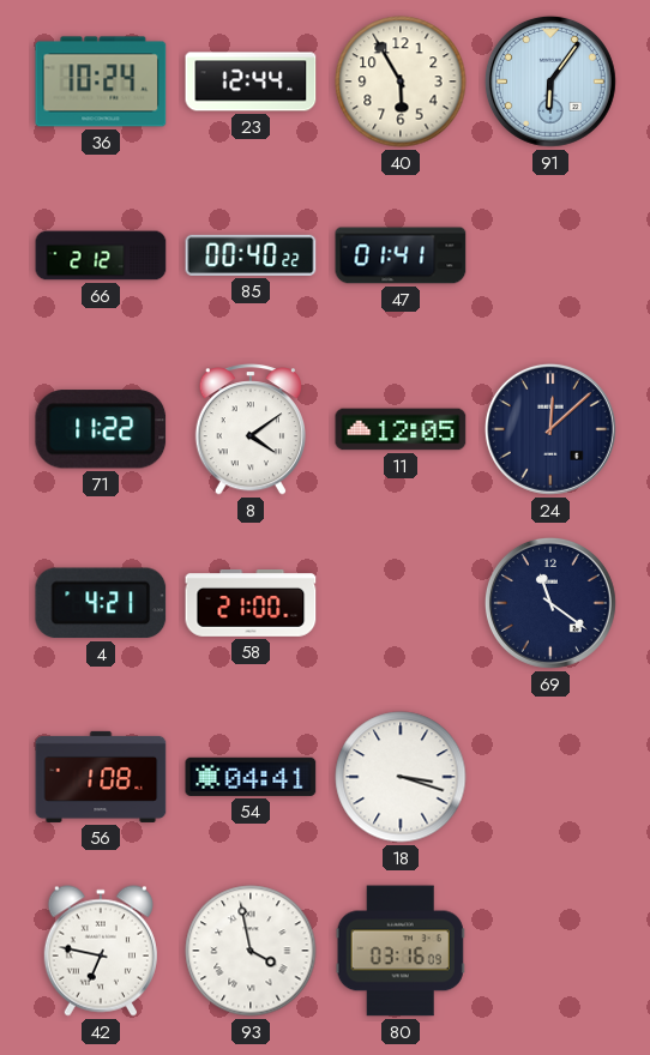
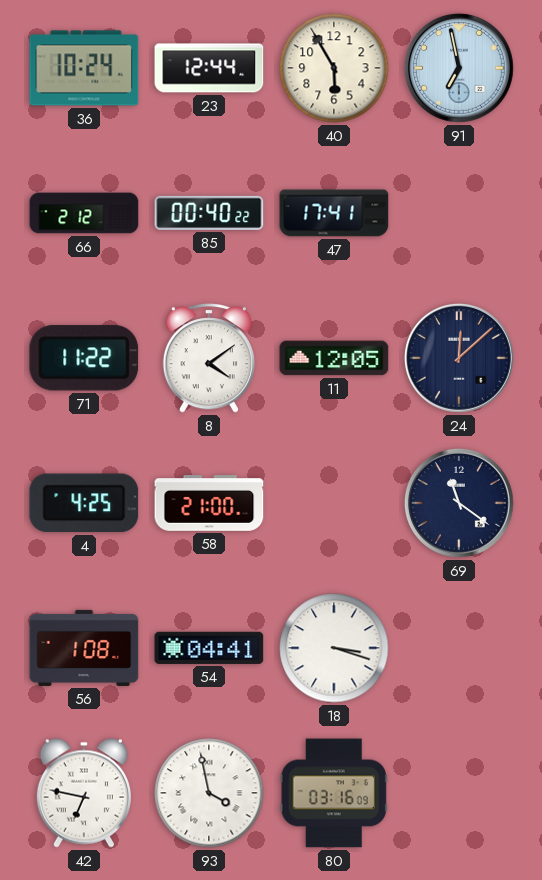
91: 6:06 -> 6:58 (459, 68)
47: 01:41 -> 17:41 (334, 213)
4: 4:21 -> 4:25 (84, 503)
